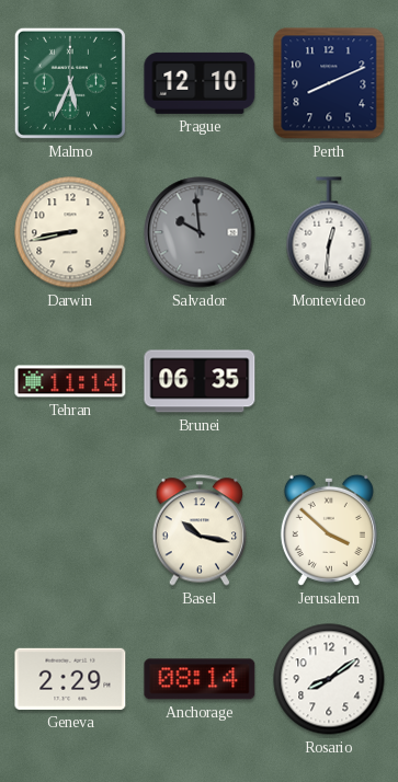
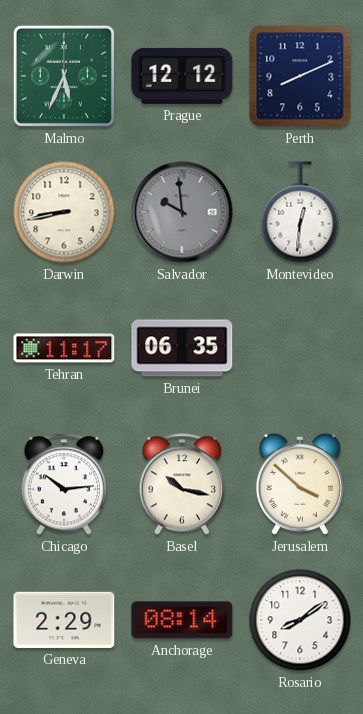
Prague: 12:10 -> 12:12 (182, 76)
Tehran: 11:14 -> 11:17 (64, 348)
Chicago: none -> 10:14 (64, 484)
